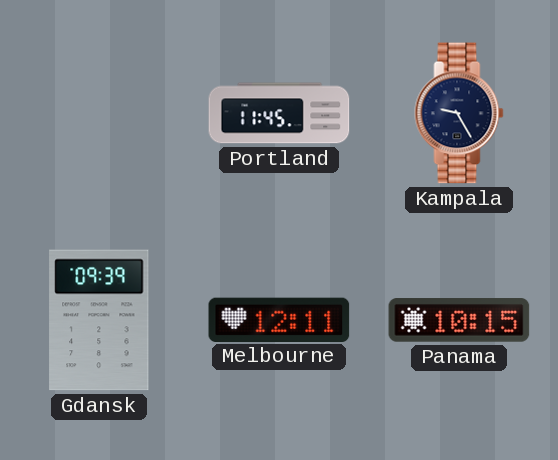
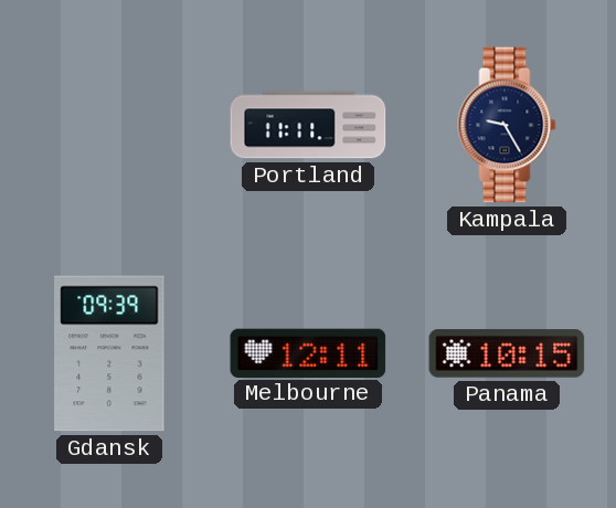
Portland: 11:45 -> 11:11 (308, 125)
